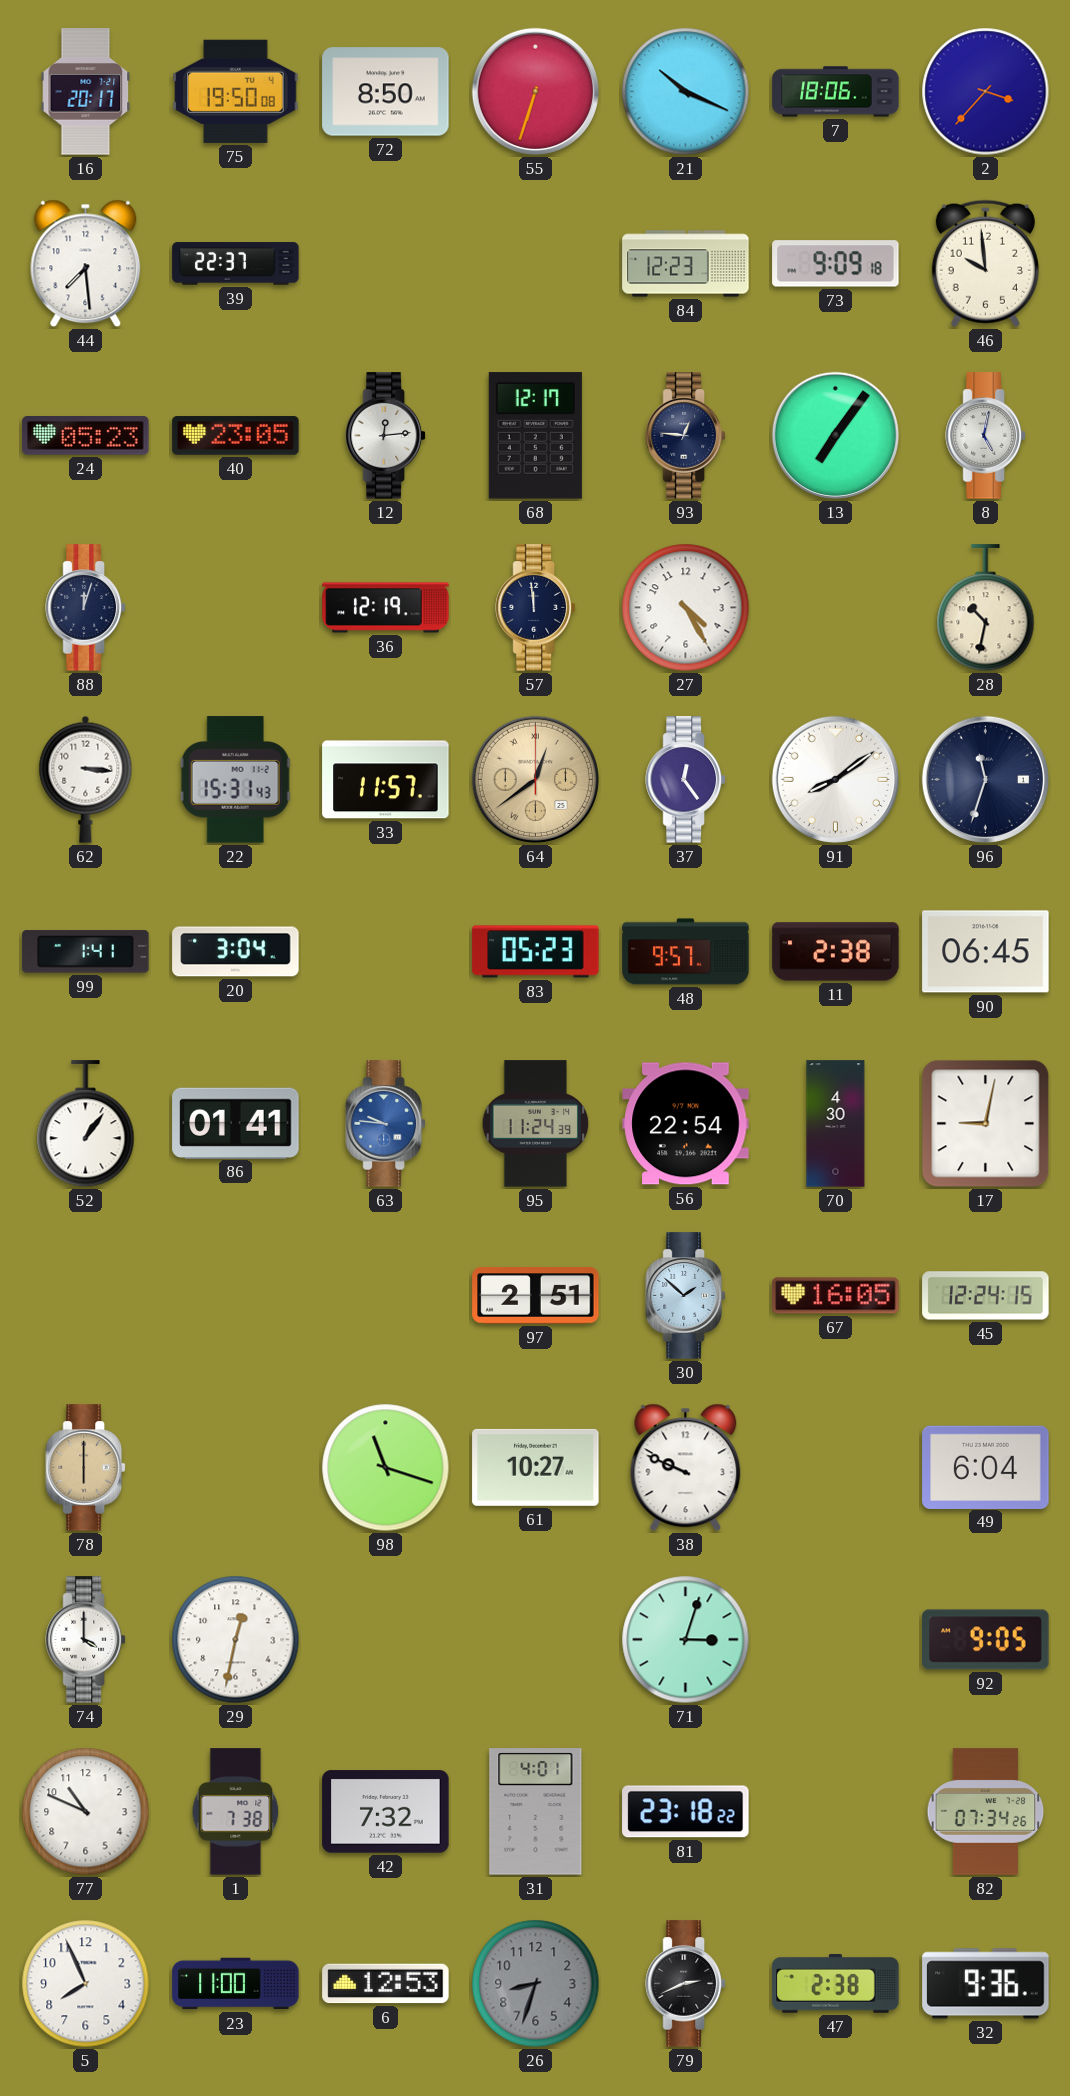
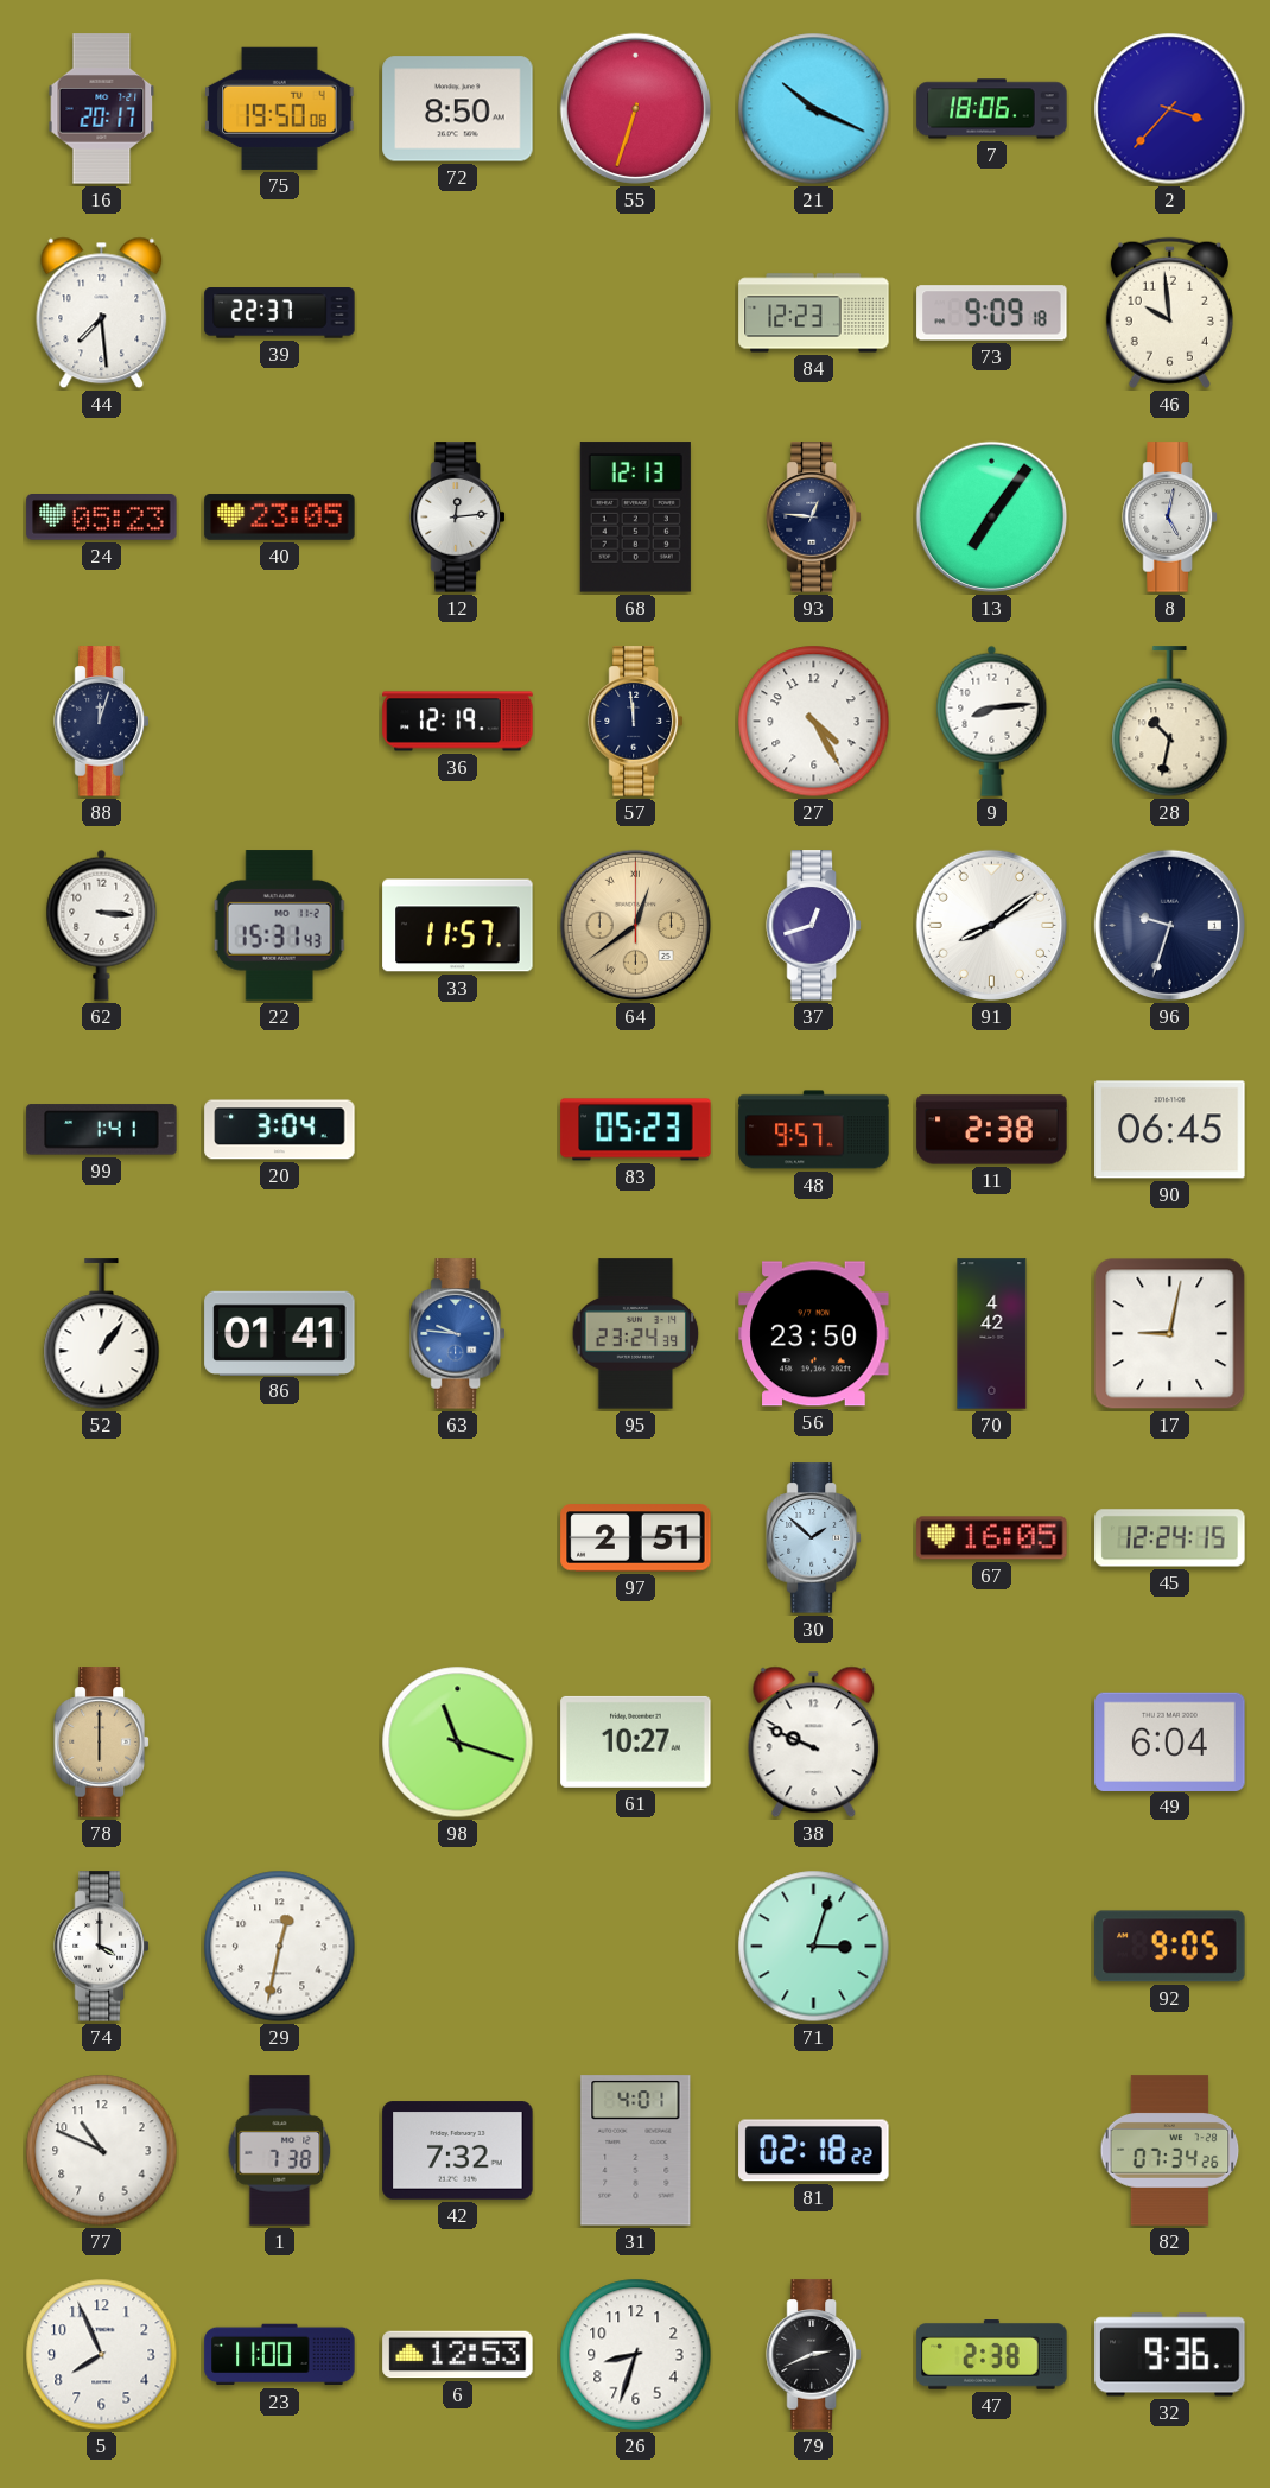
68: 12:17 -> 12:13 (635, 518)
9: none -> 8:14 (992, 721)
37: 12:24 -> 12:42 (814, 926)
96: 11:33 -> 9:33 (1169, 925)
95: 11:24 -> 23:24 (636, 1334)
56: 22:54 -> 23:50 (814, 1334)
70: 4:30 -> 4:42 (992, 1334)
81: 23:18 -> 02:18 (814, 2151)
26 dial: grey -> white (636, 2355)
